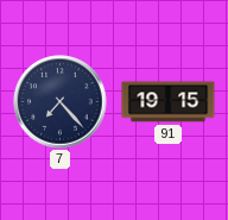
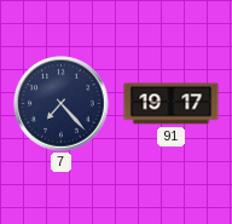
91: 19:15 -> 19:17 (172, 104)
